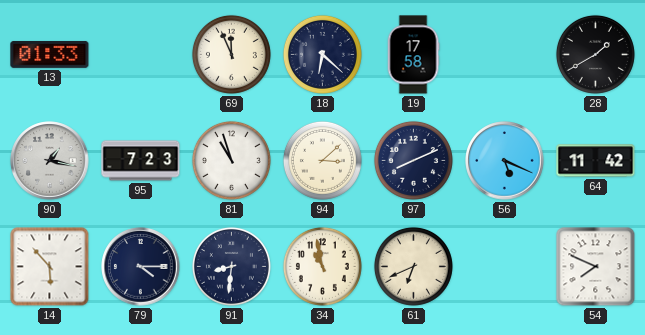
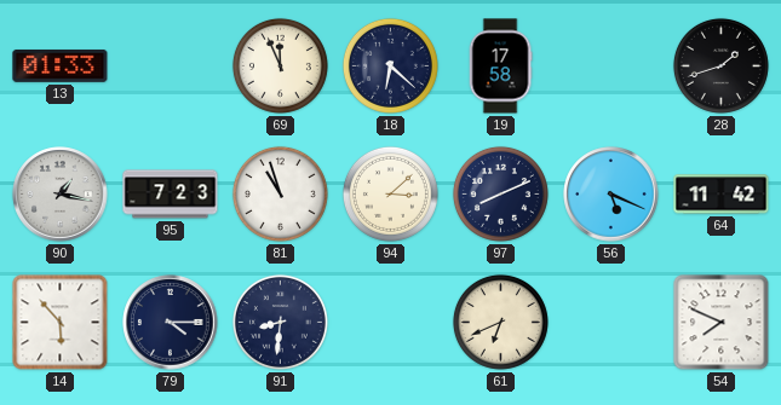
28: 1:40 -> 1:42 (720, 65)
34: 10:58 -> none (322, 266)
